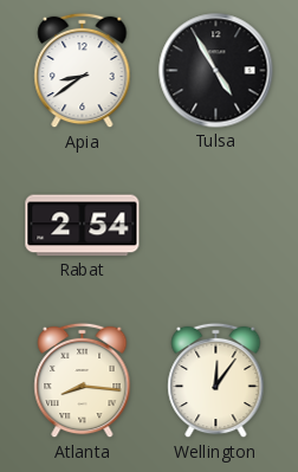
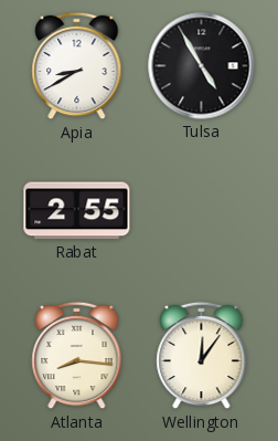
Apia: 8:39 -> 8:40 (77, 66)
Rabat: 2:54 -> 2:55 (77, 211)
